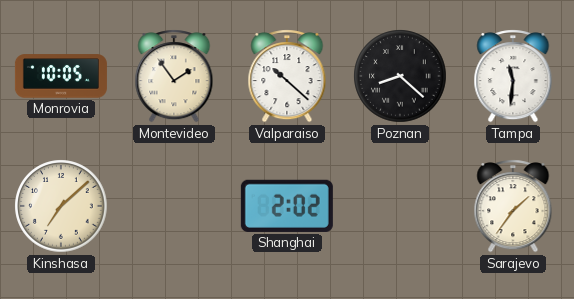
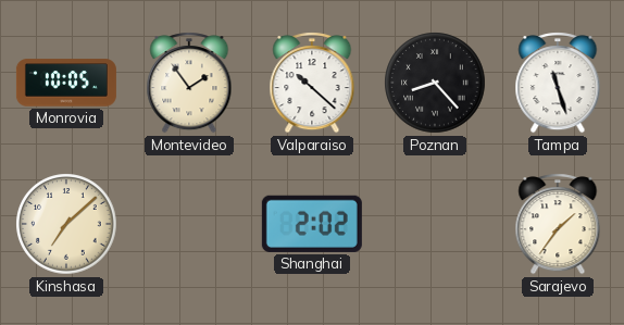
Poznan: 8:22 -> 8:23 (435, 83)
Tampa: 11:31 -> 11:27 (558, 83)
